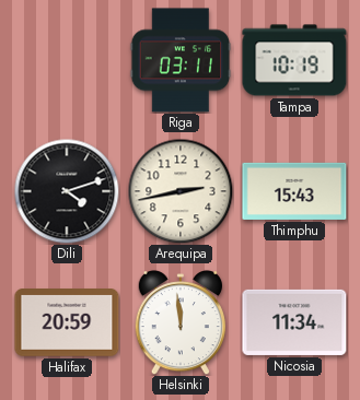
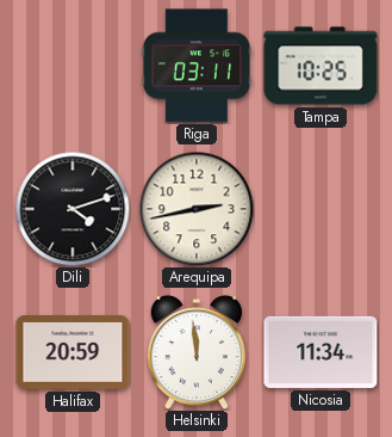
Tampa: 10:19 -> 10:25 (321, 66)
Thimphu: 15:43 -> none (294, 191)
